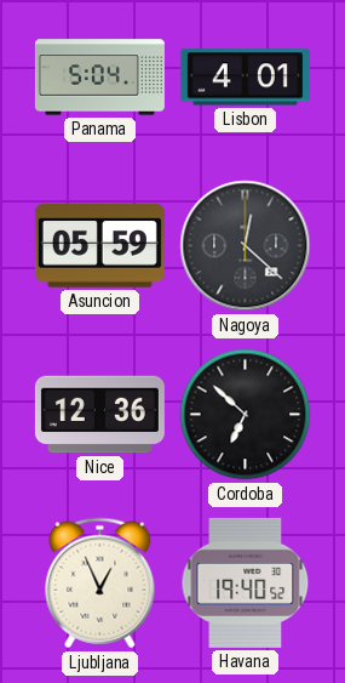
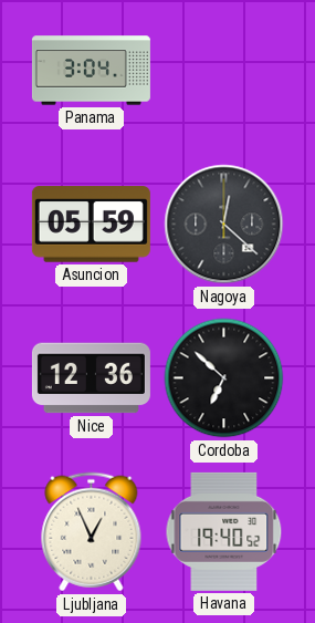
Panama: 5:04 -> 3:04 (91, 71)
Lisbon: 4:01 -> none (245, 78)
